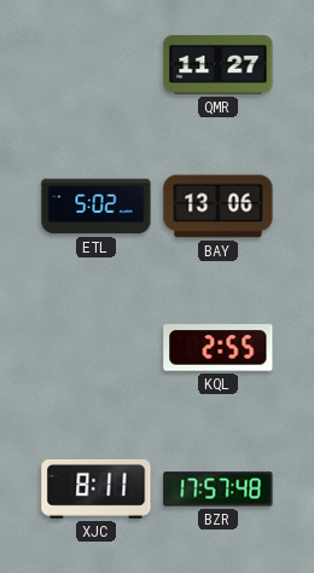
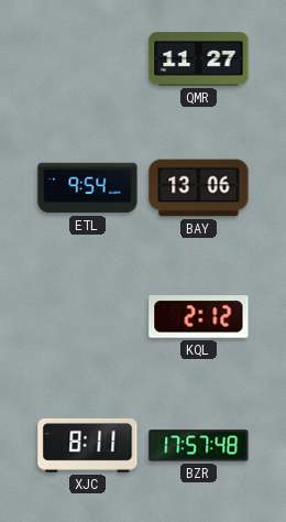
ETL: 5:02 -> 9:54 (88, 188)
KQL: 2:55 -> 2:12 (199, 317)
